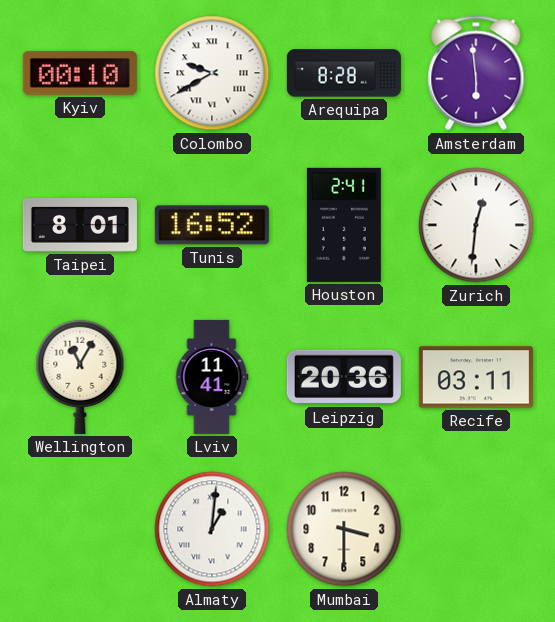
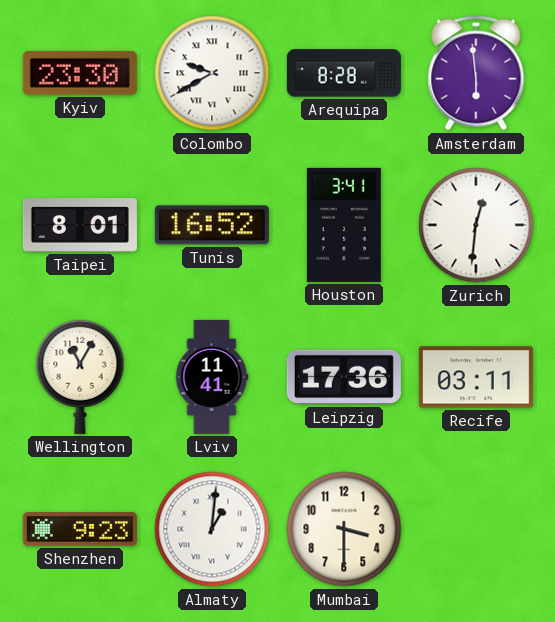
Kyiv: 00:10 -> 23:30 (80, 73)
Houston: 2:41 -> 3:41 (344, 225)
Leipzig: 20:36 -> 17:36 (344, 377)
Shenzhen: none -> 9:23 (80, 529)
